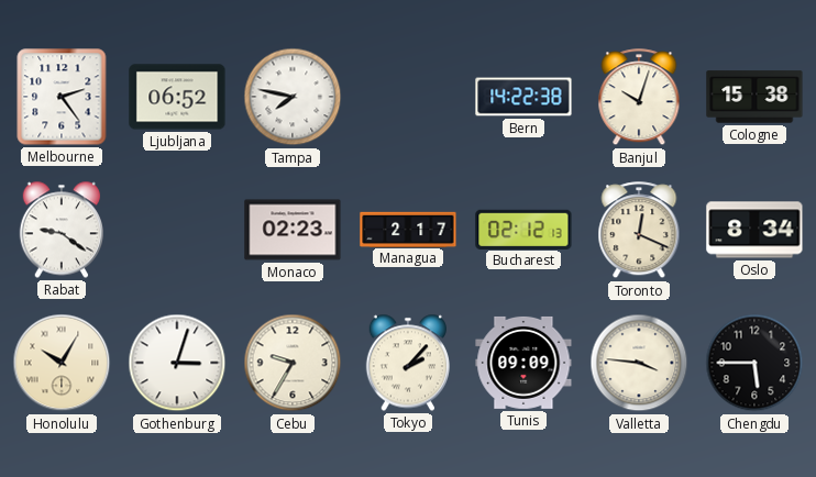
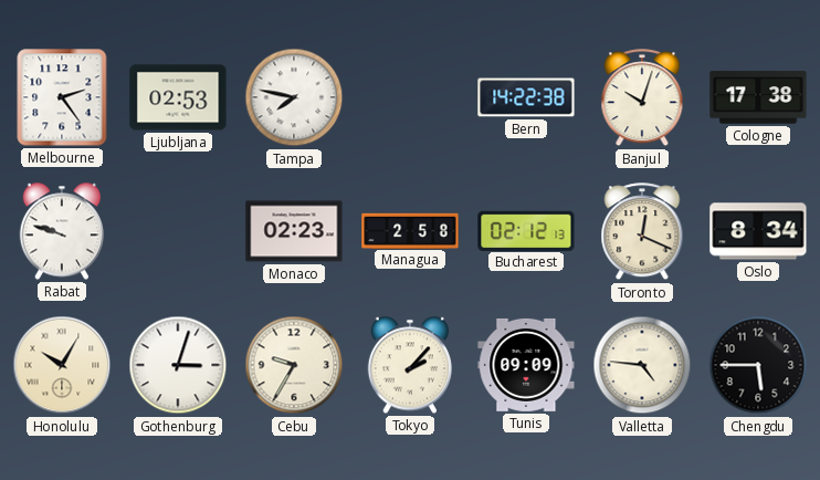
Ljubljana: 06:52 -> 02:53 (178, 97)
Cologne: 15:38 -> 17:38 (758, 97)
Rabat: 9:21 -> 9:48 (61, 231)
Managua: 2:17 -> 2:58 (410, 230)
Valletta: 3:46 -> 4:46 (642, 365)
